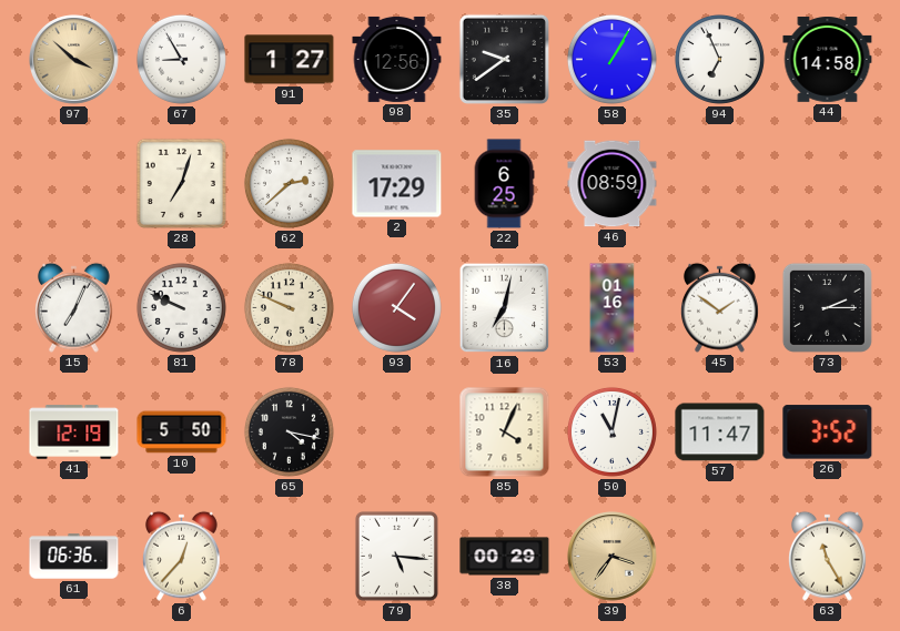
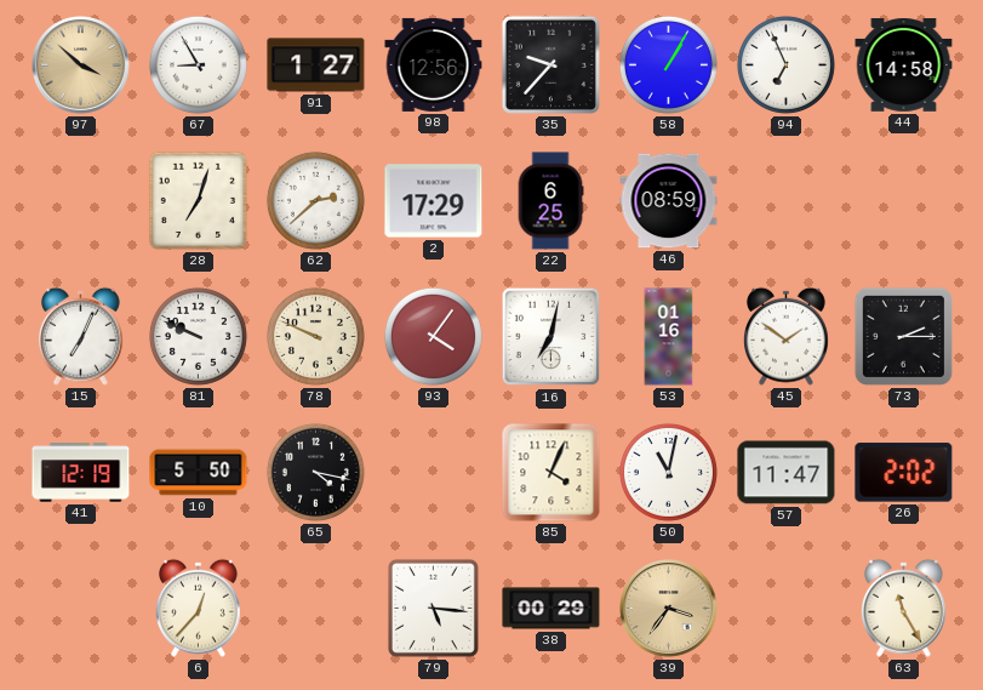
35: 9:39 -> 9:37 (550, 64)
26: 3:52 -> 2:02 (904, 473)
61: 06:36 -> none (74, 557)
